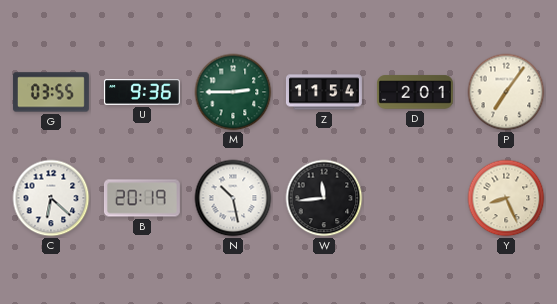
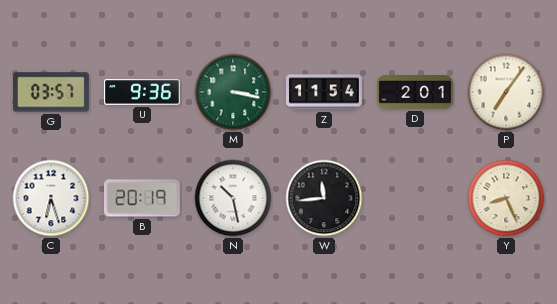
G: 03:55 -> 03:57 (51, 92)
M: 2:45 -> 3:17 (233, 92)
C: 6:22 -> 6:27 (51, 198)
